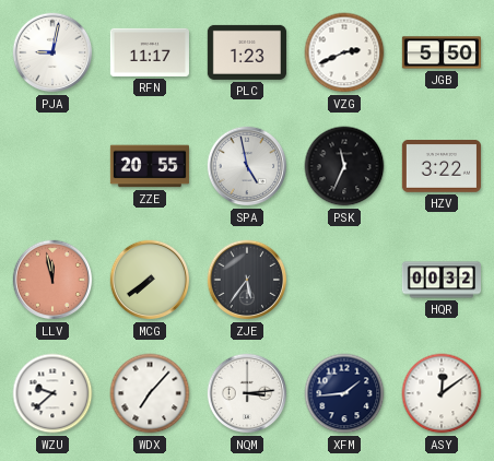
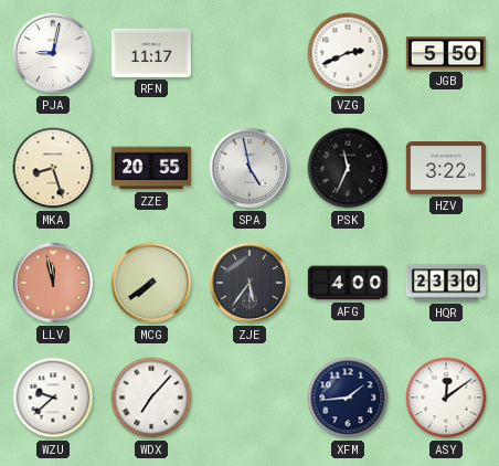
PLC: 1:23 -> none (247, 52)
MKA: none -> 8:27 (53, 168)
AFG: none -> 4:00 (348, 283)
HQR: 00:32 -> 23:30 (445, 283)
NQM: 3:14 -> none (247, 393)
